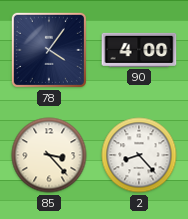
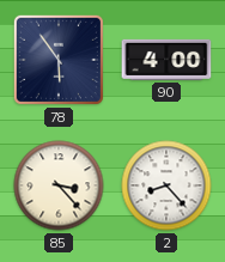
78: 4:06 -> 5:54 (59, 60)
